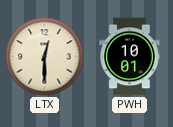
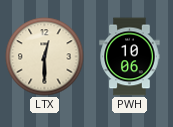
PWH: 10:01 -> 10:06 (130, 57)
